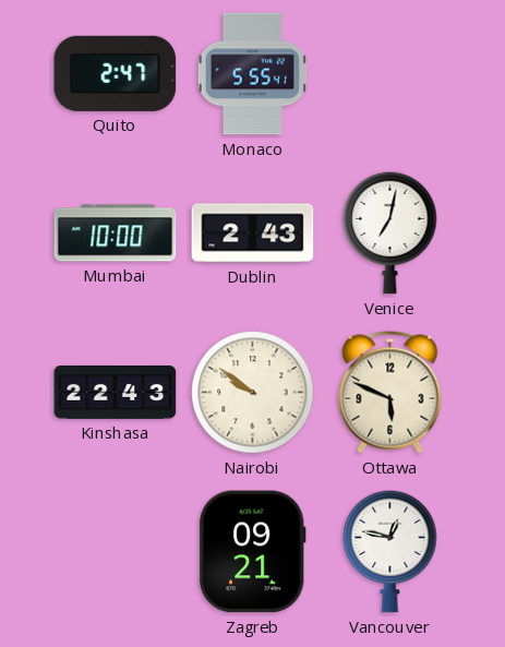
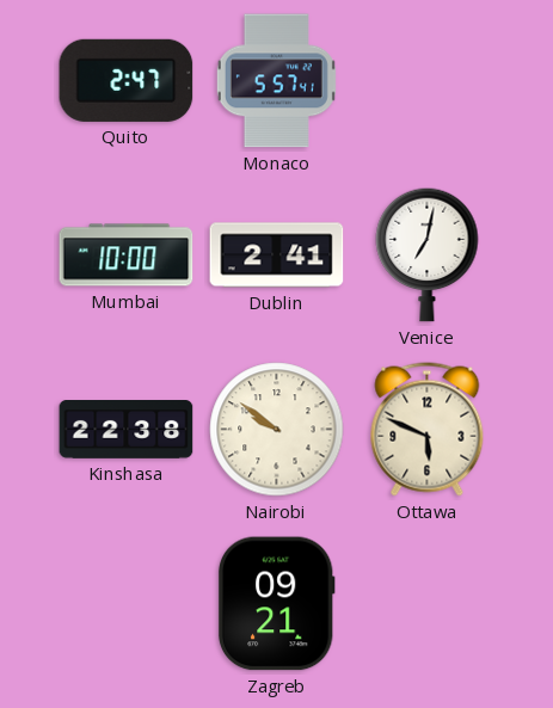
Monaco: 5:55 -> 5:57 (276, 81)
Dublin: 2:43 -> 2:41 (277, 256)
Kinshasa: 22:43 -> 22:38 (127, 430)
Vancouver: 12:47 -> none (390, 551)
